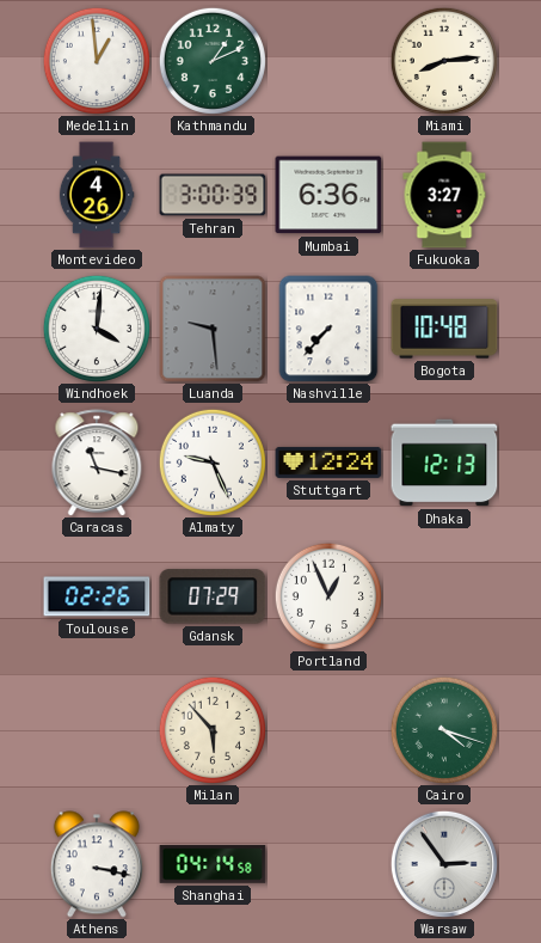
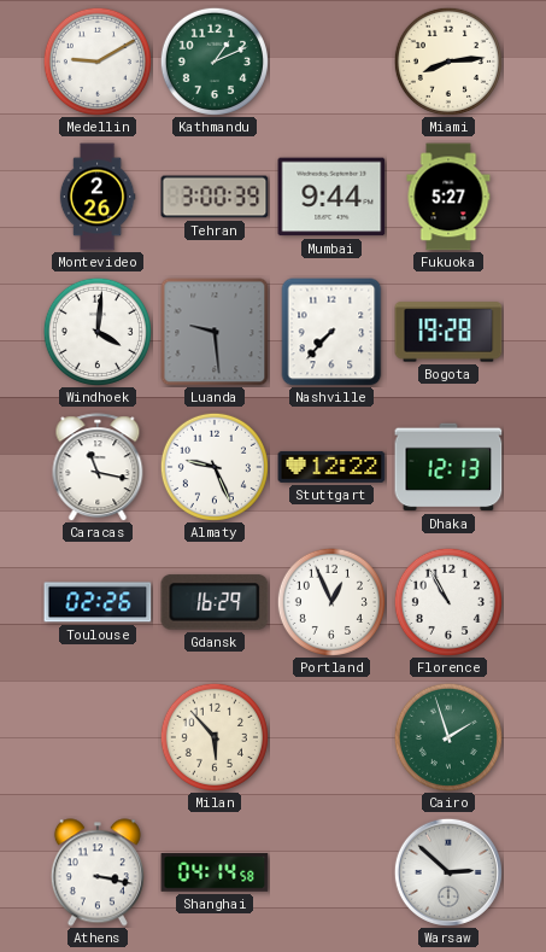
Medellin: 12:59 -> 9:10 (98, 62)
Montevideo: 4:26 -> 2:26 (98, 197)
Mumbai: 6:36 -> 9:44 (331, 197)
Fukuoka: 3:27 -> 5:27 (448, 197)
Bogota: 10:48 -> 19:28 (448, 332)
Stuttgart: 12:24 -> 12:22 (331, 467)
Gdansk: 07:29 -> 16:29 (215, 602)
Florence: none -> 10:55 (448, 602)
Cairo: 4:18 -> 1:57 (448, 737)
Warsaw: 2:54 -> 2:52 (448, 872)
